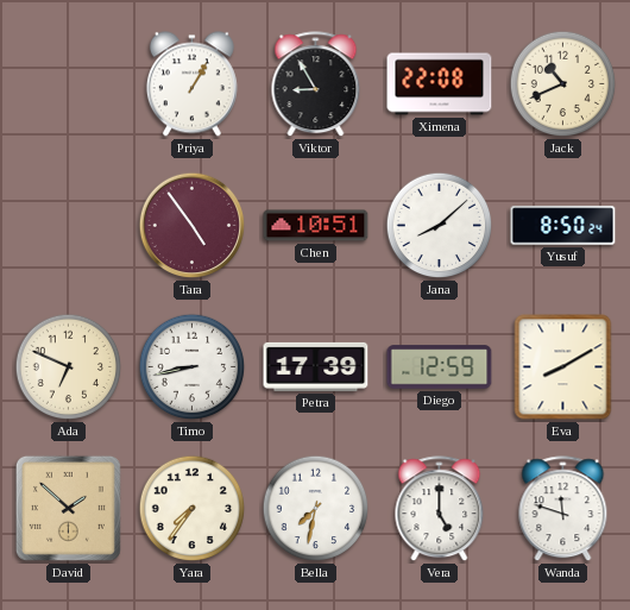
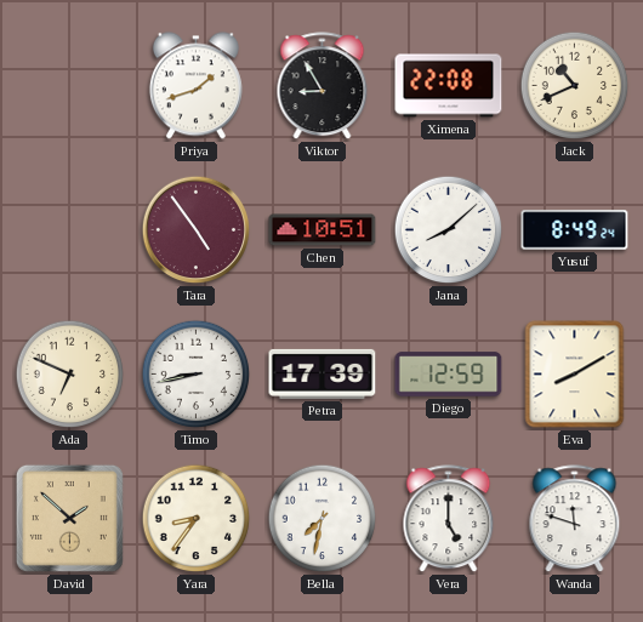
Priya: 1:05 -> 1:42 (195, 86)
Yusuf: 8:50 -> 8:49 (575, 230)
Yara: 7:36 -> 8:36 (197, 519)
